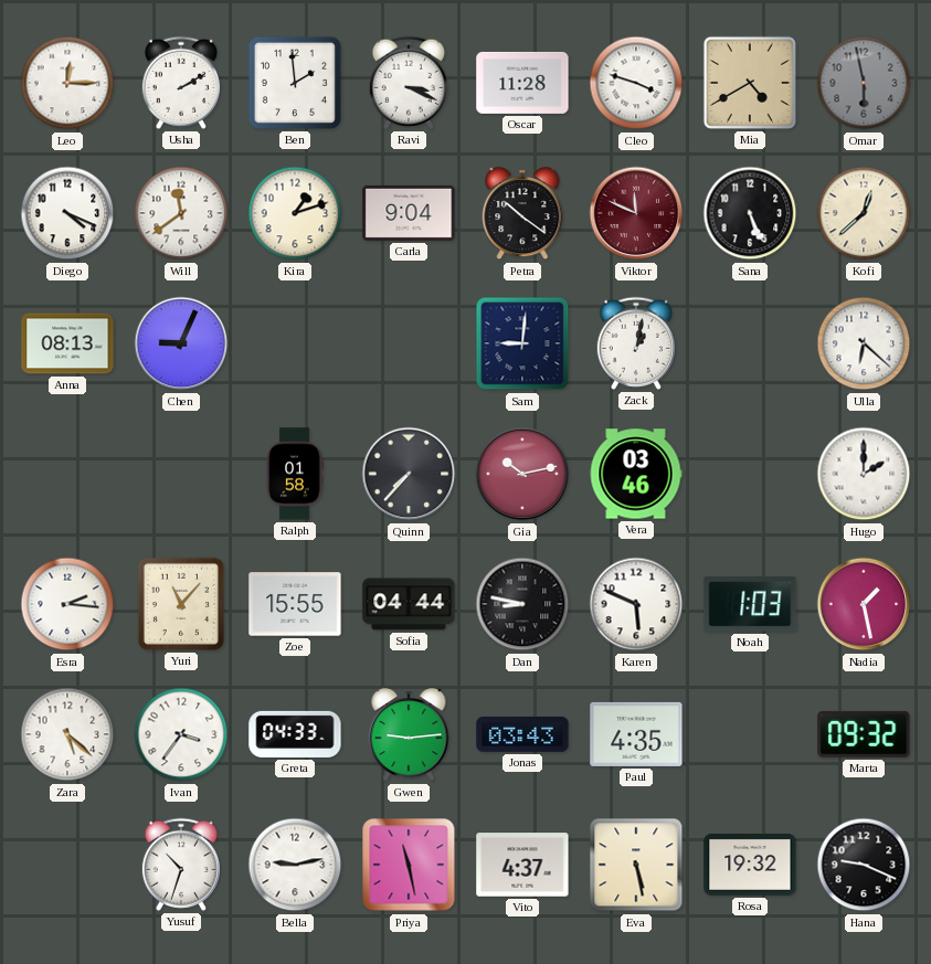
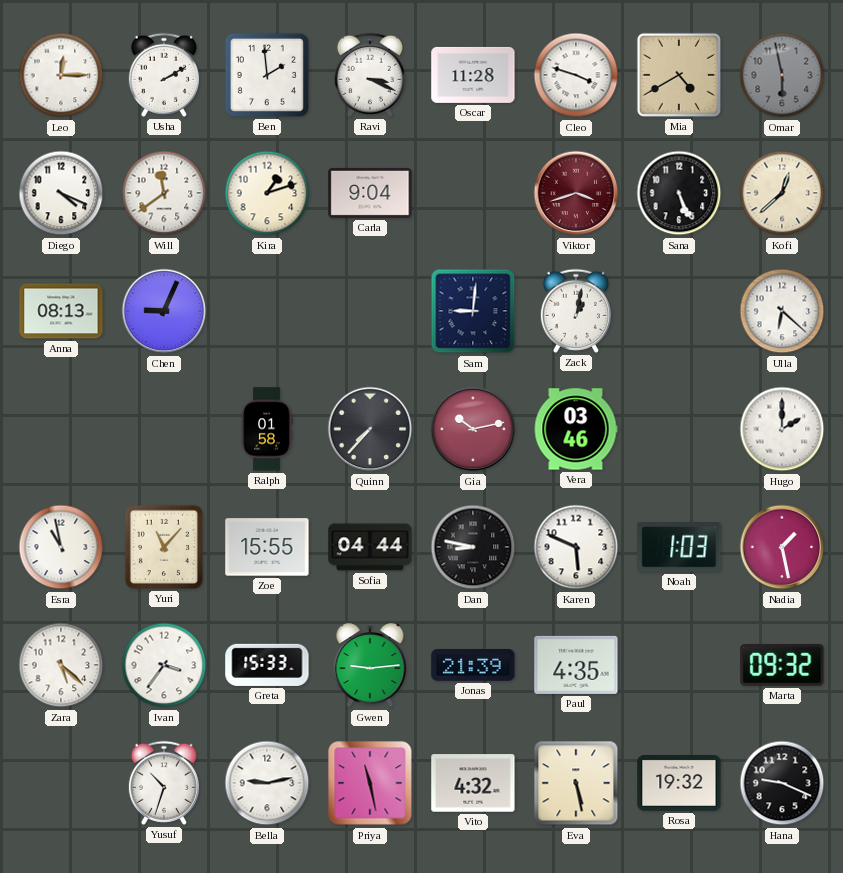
Petra: 10:21 -> none (522, 214)
Viktor: 11:49 -> 3:42 (576, 193)
Esra: 2:16 -> 10:58 (61, 547)
Greta: 04:33 -> 15:33 (267, 665)
Jonas: 03:43 -> 21:39 (473, 665)
Vito: 4:37 -> 4:32 (473, 783)
